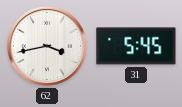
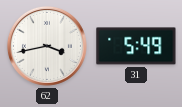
31: 5:45 -> 5:49 (136, 46)
